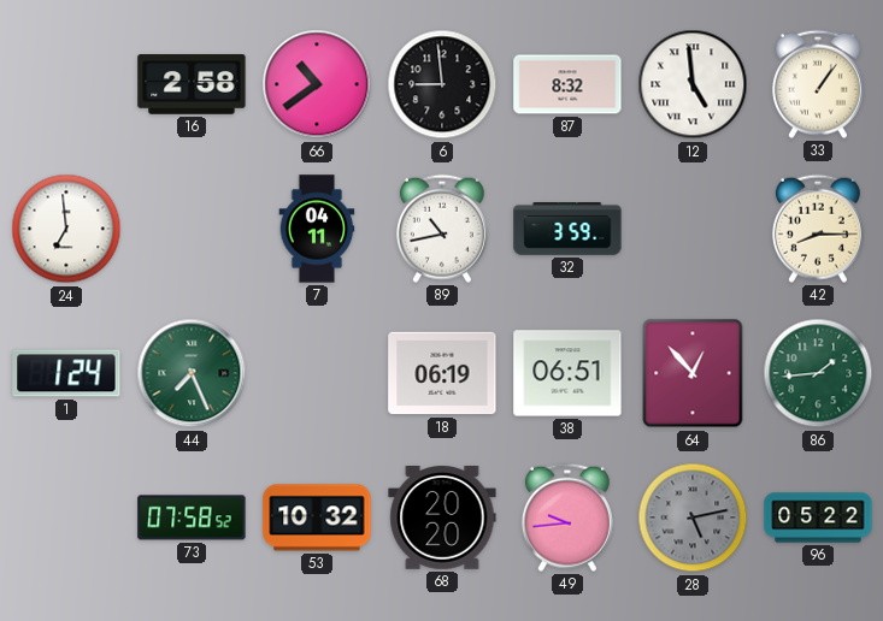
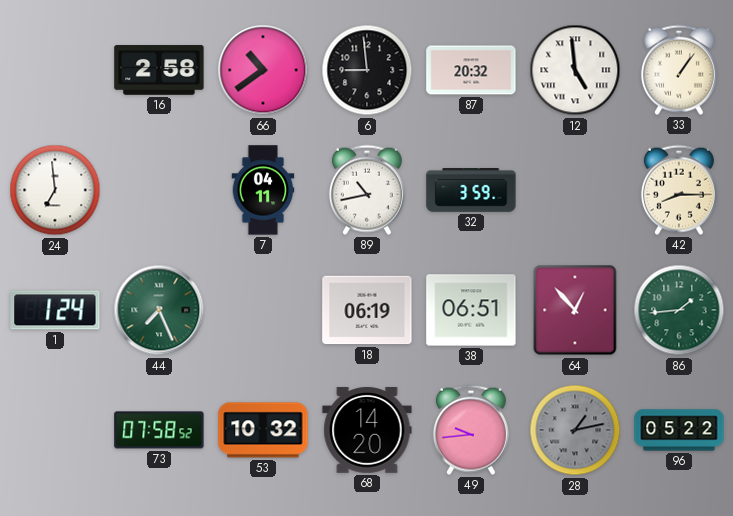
87: 8:32 -> 20:32 (471, 70)
68: 20:20 -> 14:20 (367, 431)
28: 5:13 -> 1:13 (575, 430)
